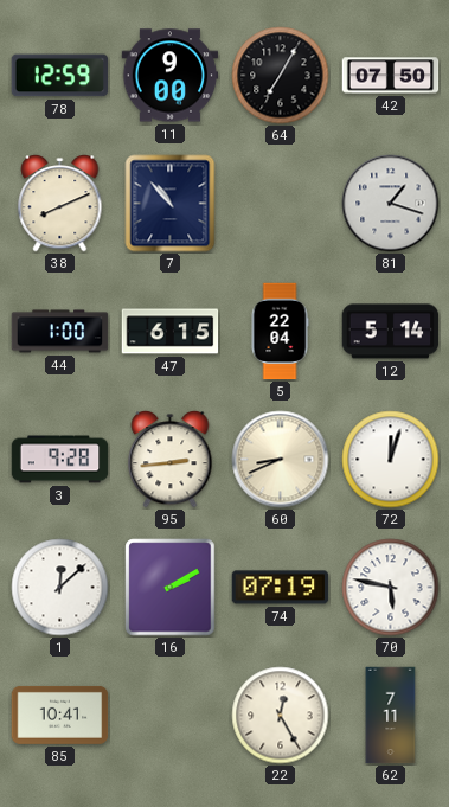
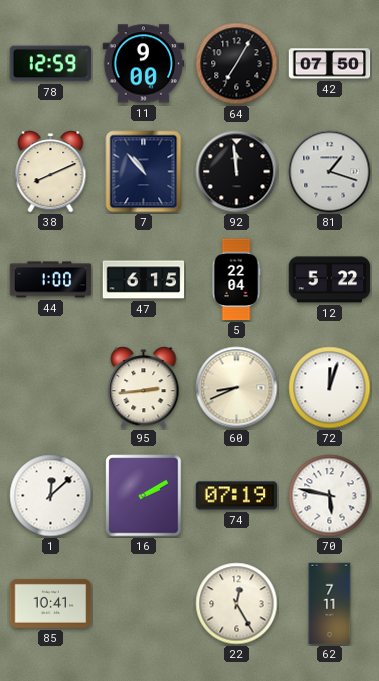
92: none -> 11:59 (237, 172)
12: 5:14 -> 5:22 (330, 280)
3: 9:28 -> none (60, 460)
